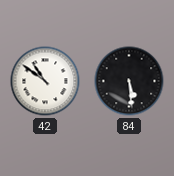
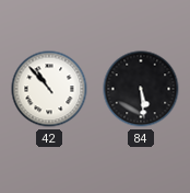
42: 10:51 -> 10:53 (49, 89)
